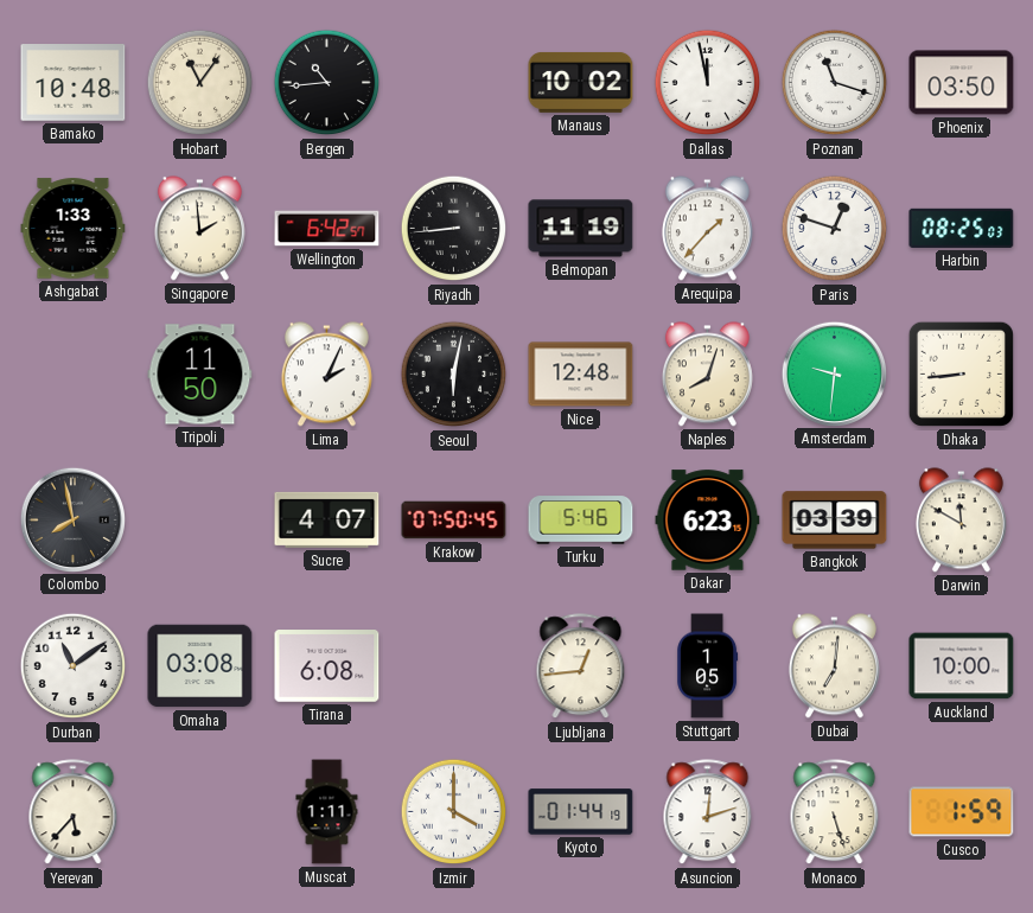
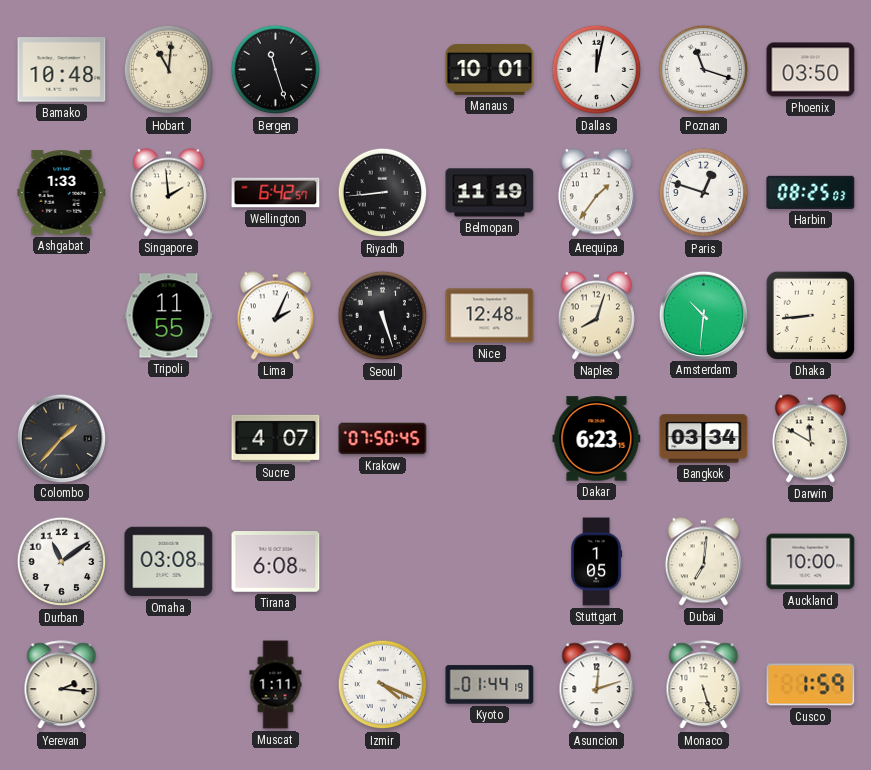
Hobart: 11:06 -> 11:01 (169, 70)
Bergen: 10:44 -> 11:27 (276, 70)
Manaus: 10:02 -> 10:01 (490, 69)
Dallas: 11:58 -> 12:02 (597, 70)
Arequipa: 1:37 -> 1:36 (596, 193)
Tripoli: 11:50 -> 11:55 (169, 316)
Seoul: 6:02 -> 5:27 (383, 316)
Amsterdam: 9:31 -> 10:31 (703, 315)
Colombo: 7:58 -> 1:37 (61, 438)
Turku: 5:46 -> none (581, 521)
Bangkok: 03:39 -> 03:34 (704, 439)
Ljubljana: 12:44 -> none (581, 666)
Yerevan: 5:37 -> 2:16 (62, 685)
Izmir: 4:00 -> 4:19 (383, 685)
